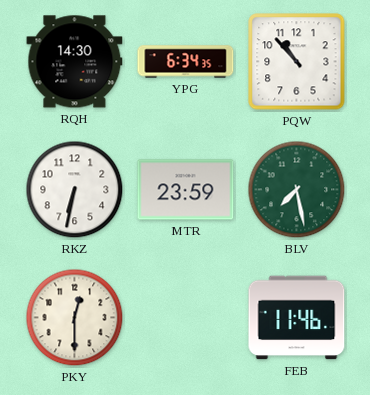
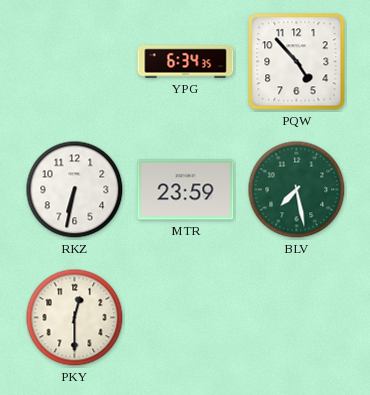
RQH: 14:30 -> none (75, 62)
PQW: 10:53 -> 4:53 (297, 62)
FEB: 11:46 -> none (297, 318)
